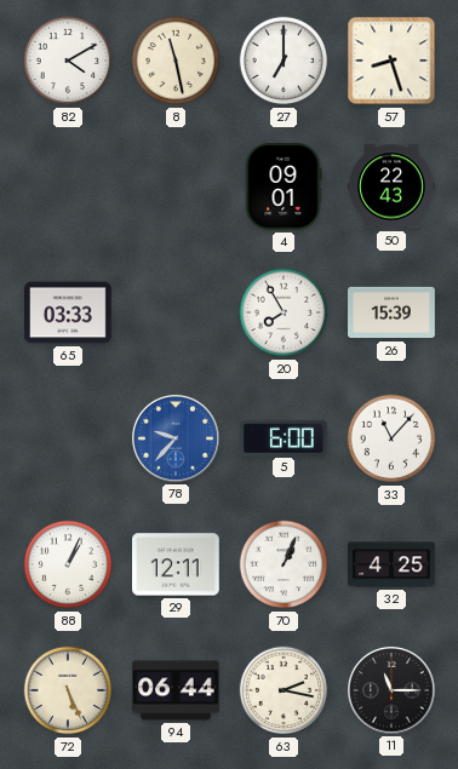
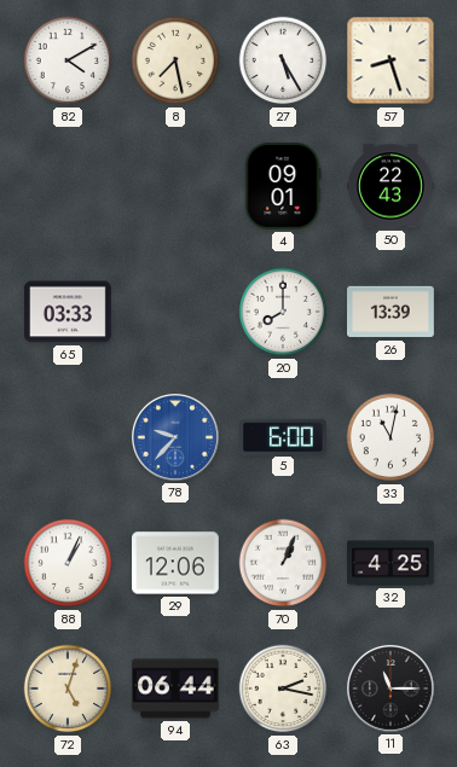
8: 11:28 -> 7:28 (175, 60)
27: 7:00 -> 5:25 (283, 60)
20: 7:55 -> 8:00 (283, 312)
26: 15:39 -> 13:39 (391, 312)
33: 11:07 -> 11:02 (391, 437)
29: 12:11 -> 12:06 (177, 563)
72: 5:26 -> 5:03 (68, 688)
